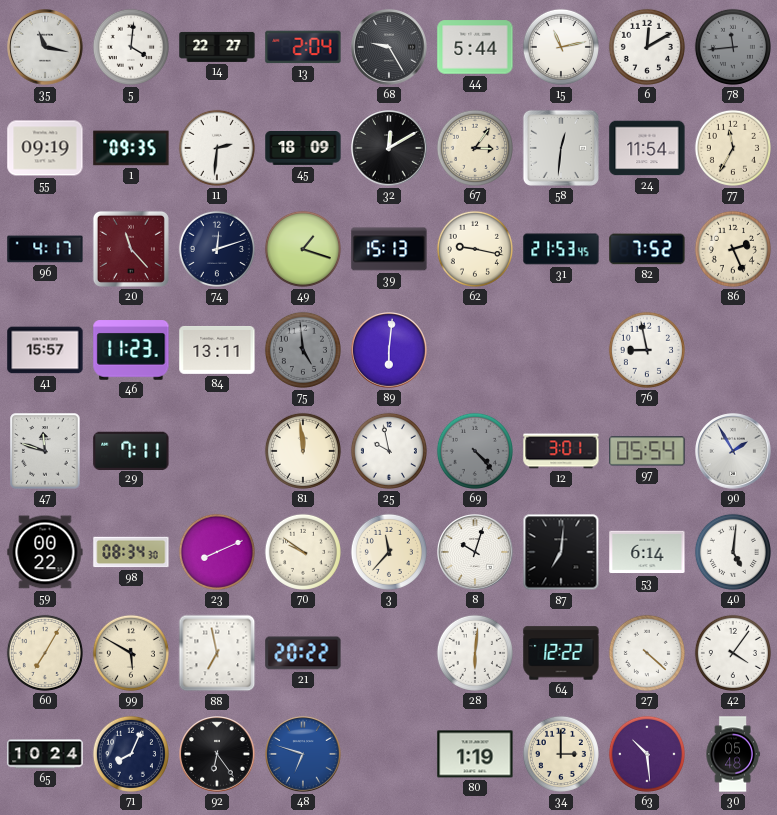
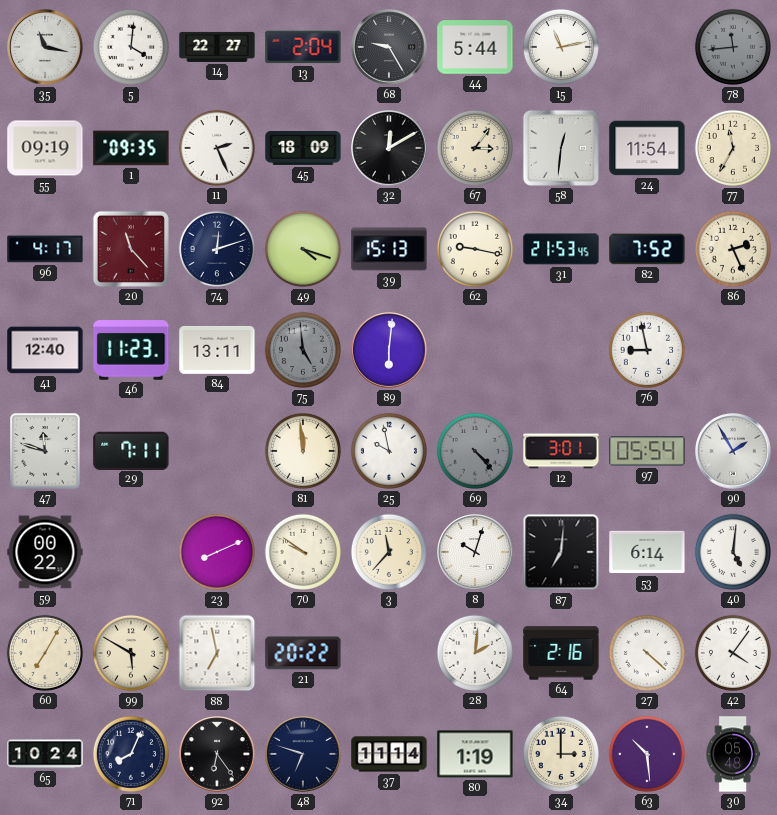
6: 12:10 -> none (647, 47)
11: 2:31 -> 2:26 (217, 148)
49: 1:18 -> 4:18 (303, 249)
41: 15:57 -> 12:40 (45, 350)
98: 08:34 -> none (131, 552)
28: 6:01 -> 2:01 (475, 653)
64: 12:22 -> 2:16 (561, 653)
48 dial: blue -> navy (303, 754)
37: none -> 11:14 (389, 754)
